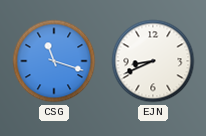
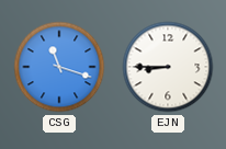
EJN: 8:41 -> 8:45 (168, 67)
